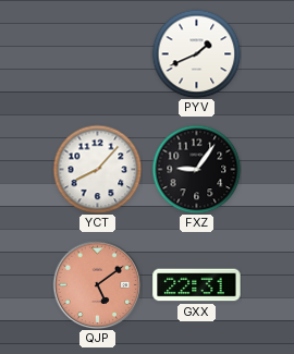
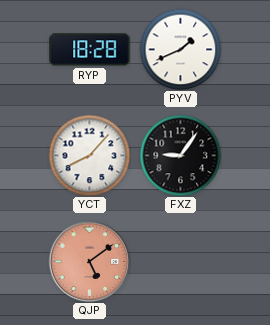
RYP: none -> 18:28 (90, 50)
GXX: 22:31 -> none (197, 285)
